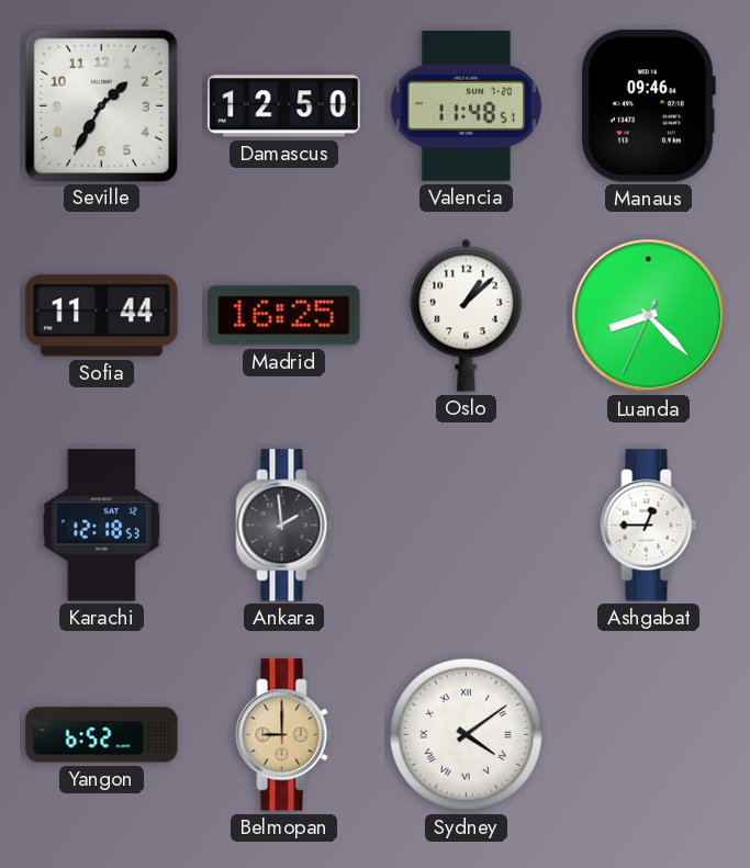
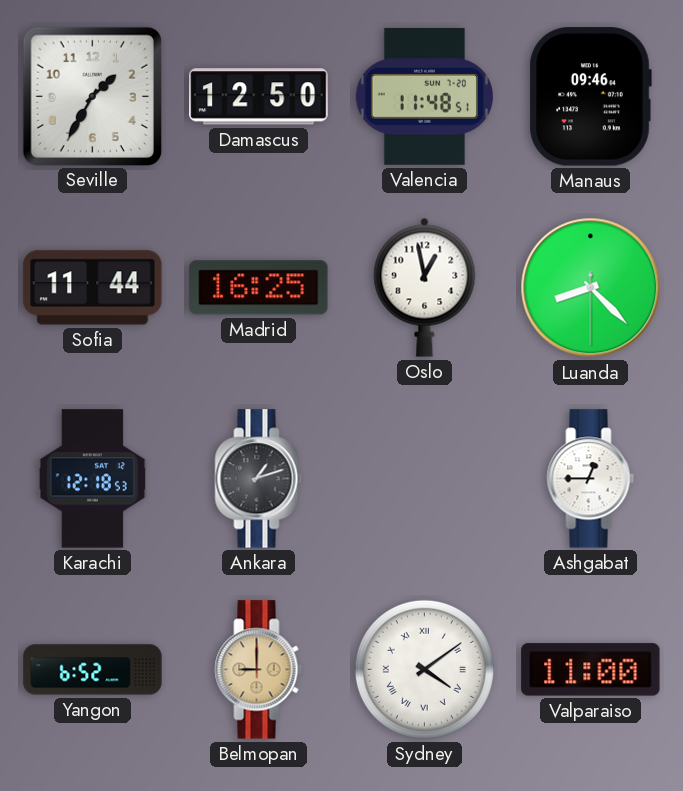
Oslo: 1:08 -> 12:58 (425, 287)
Luanda: 8:22:34 -> 8:22:30 (591, 288)
Ankara: 1:59 -> 1:12 (259, 479)
Valparaiso: none -> 11:00 (591, 670)
